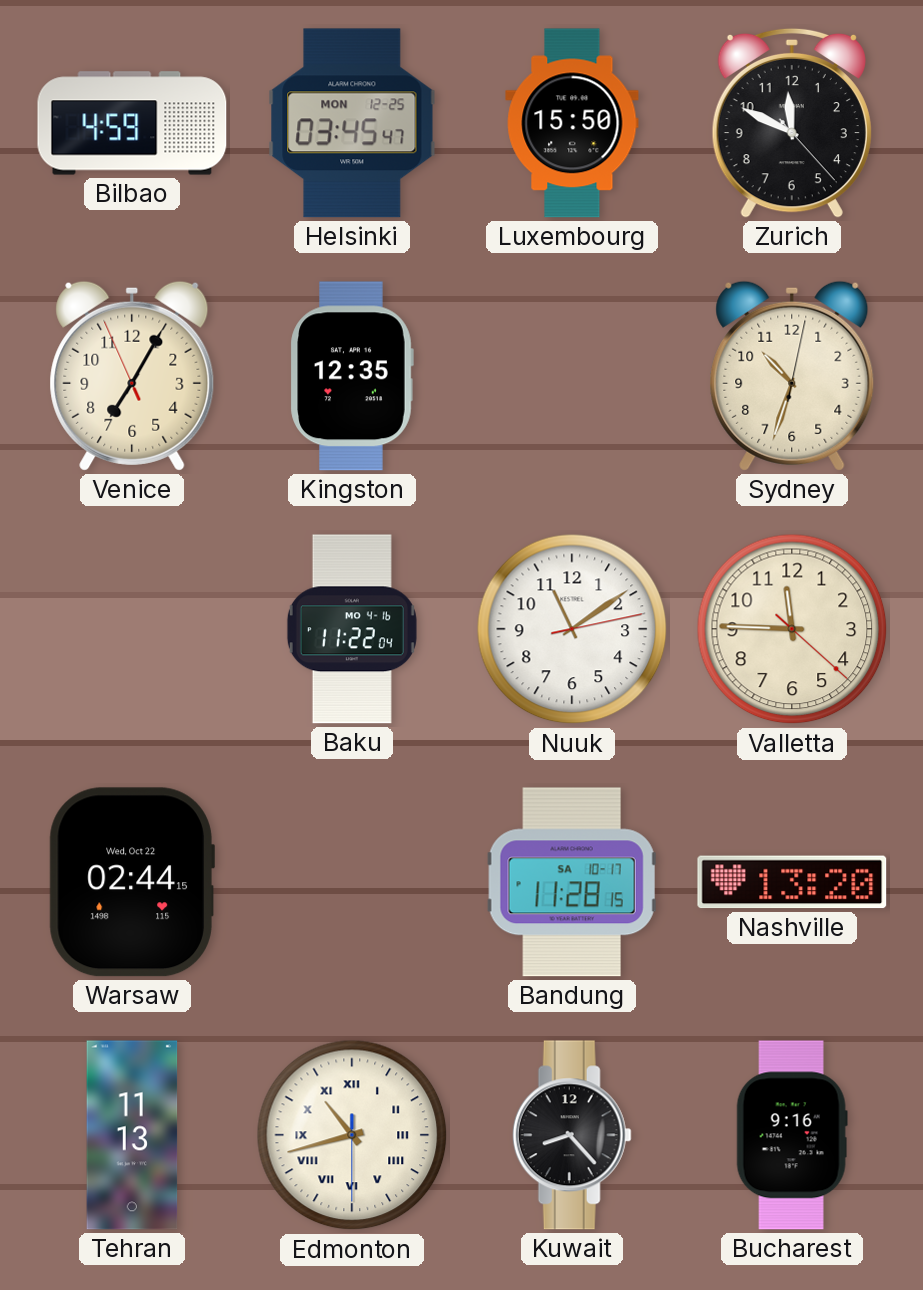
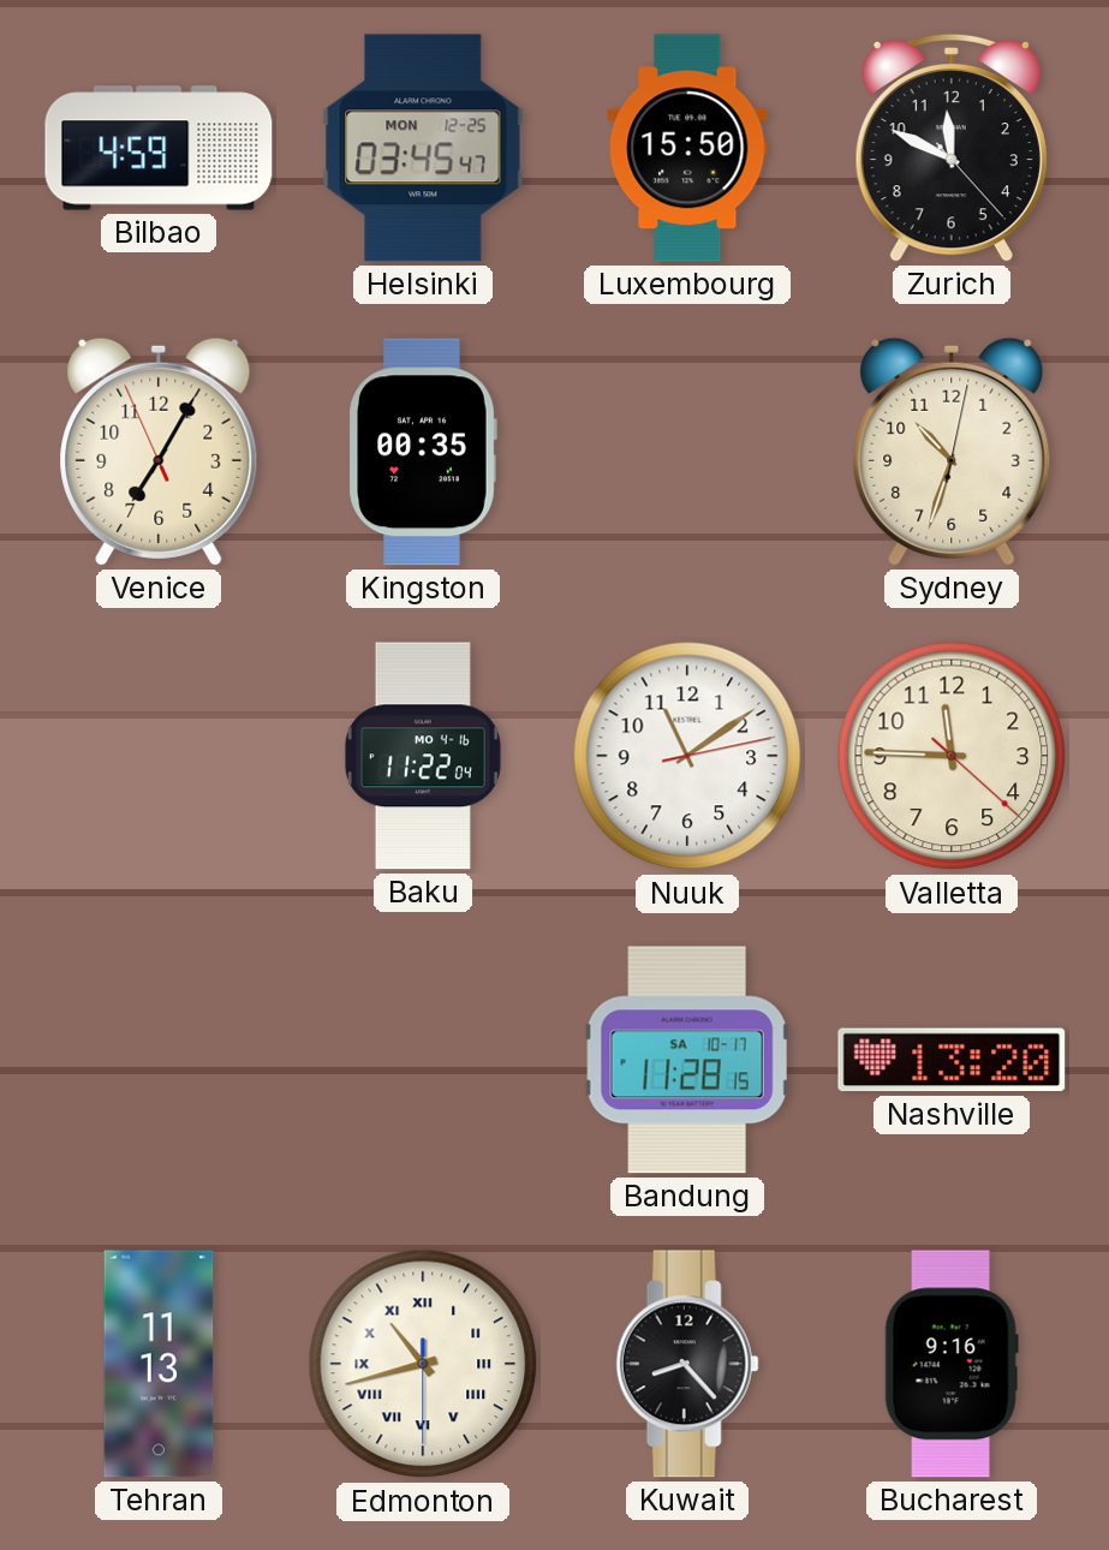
Kingston: 12:35 -> 00:35 (423, 452)
Warsaw: 02:44 -> none (132, 882)
